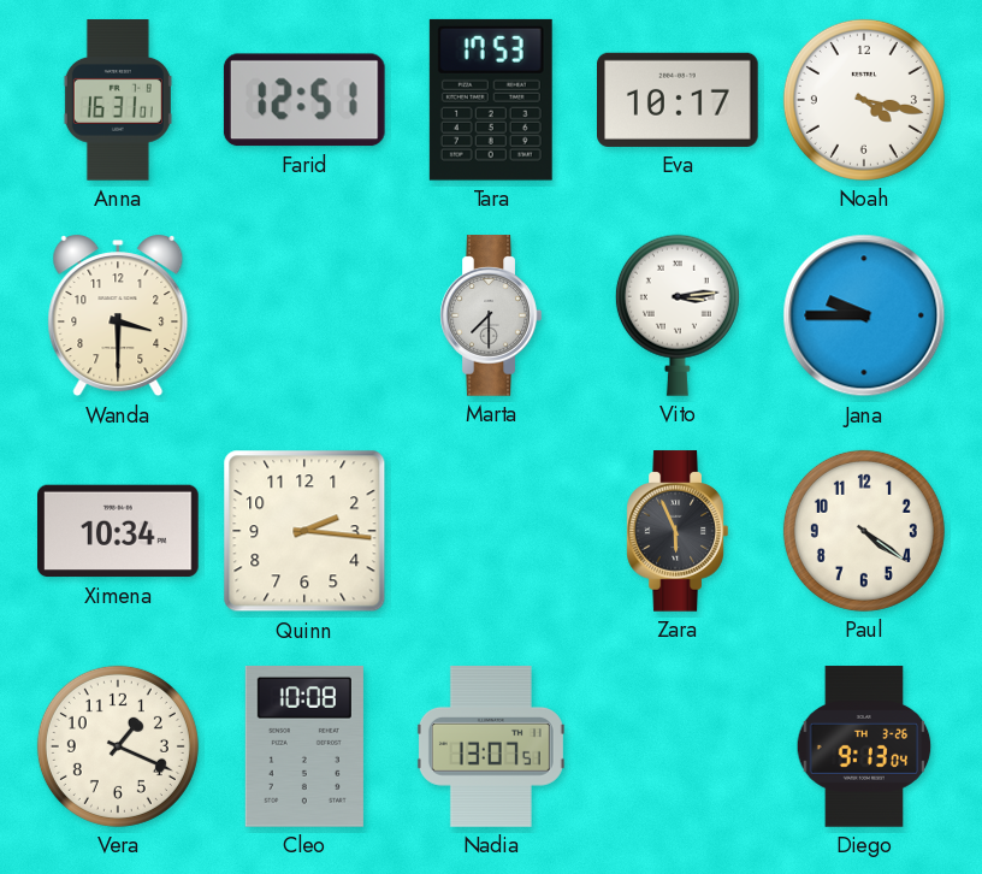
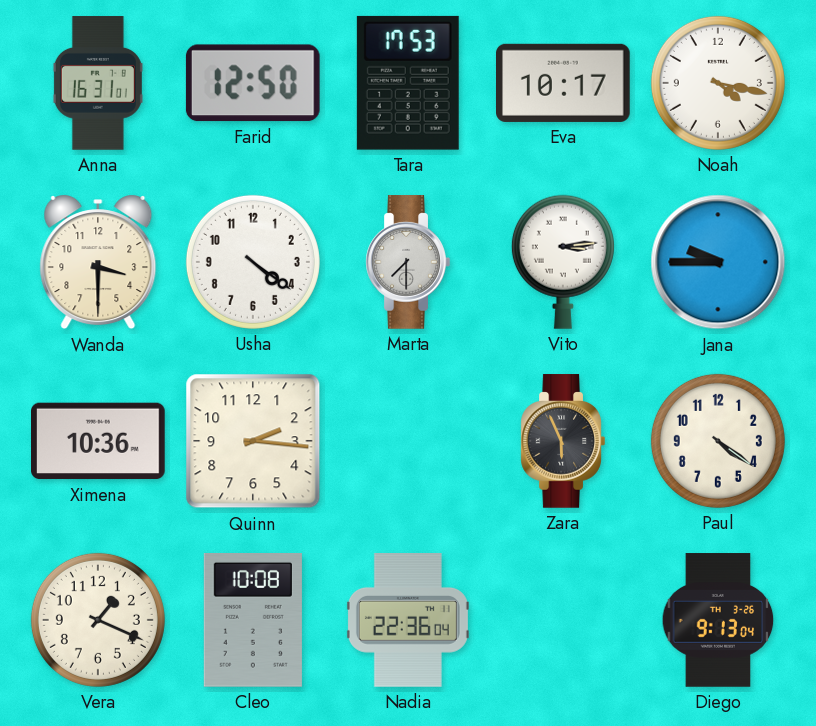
Farid: 12:51 -> 12:50 (253, 83)
Usha: none -> 4:21 (253, 262)
Ximena: 10:34 -> 10:36 (99, 441)
Nadia: 13:07 -> 22:36 (408, 620)
